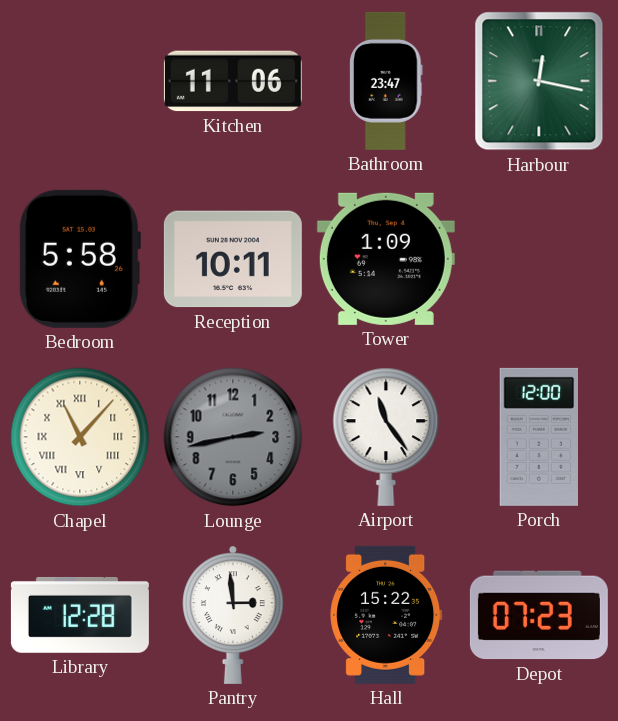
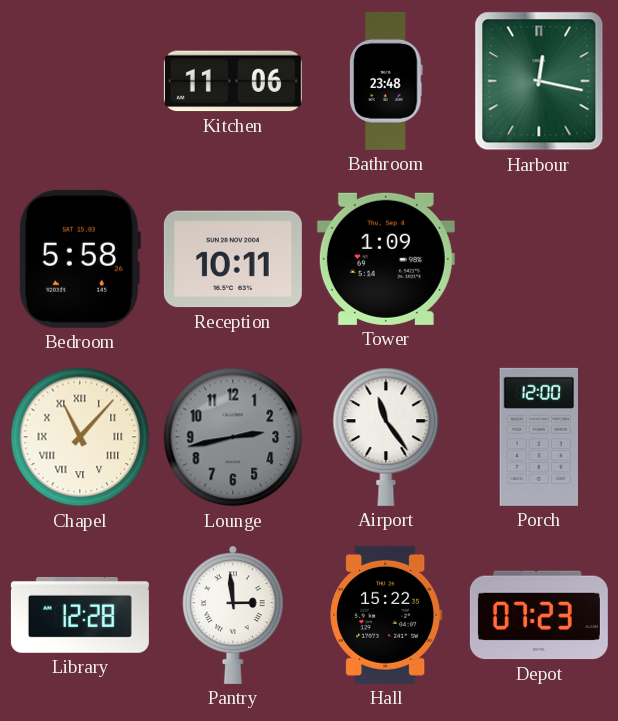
Bathroom: 23:47 -> 23:48 (386, 81)
